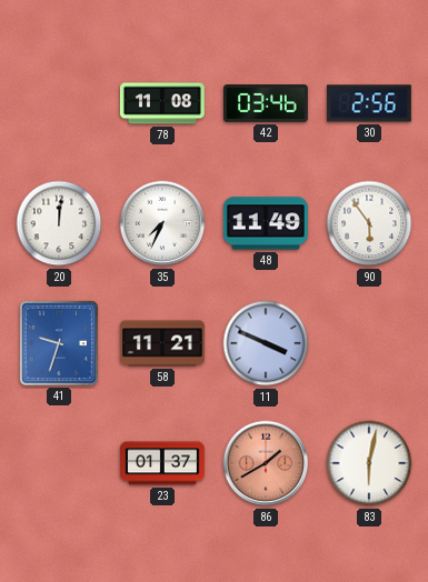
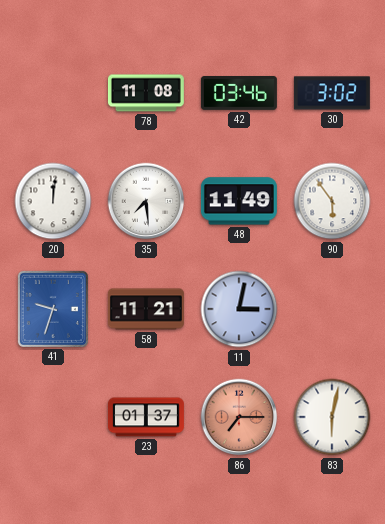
30: 2:56 -> 3:02 (332, 93)
35: 7:34 -> 7:29 (146, 201)
11: 3:49 -> 3:02 (239, 309)
86: 1:40 -> 7:15 (239, 417)
